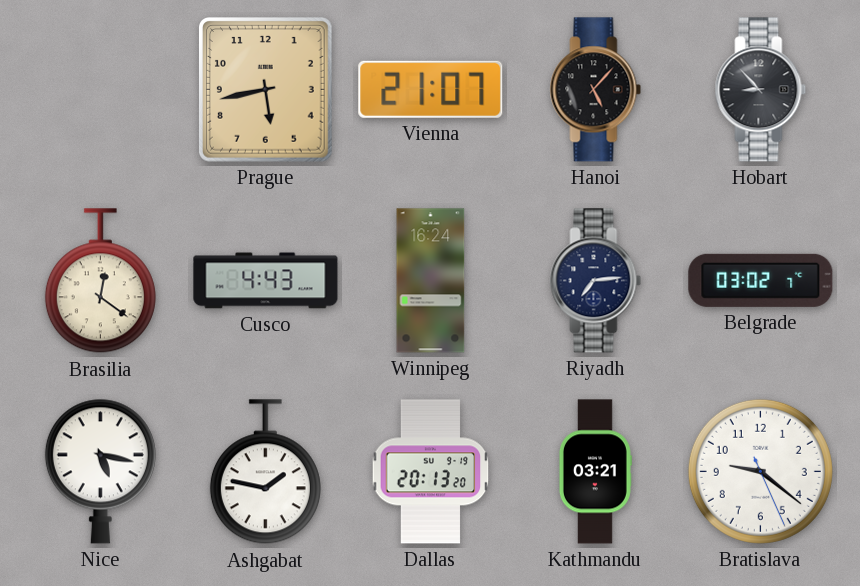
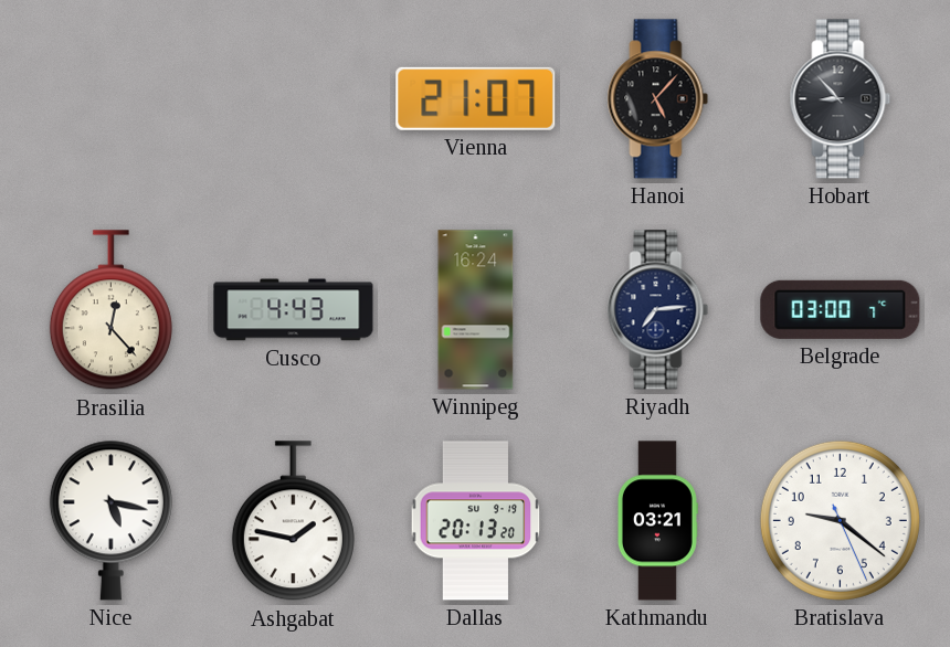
Prague: 5:43 -> none (265, 90)
Brasilia: 12:21 -> 12:23 (110, 310)
Belgrade: 03:02 -> 03:00 (841, 309)
